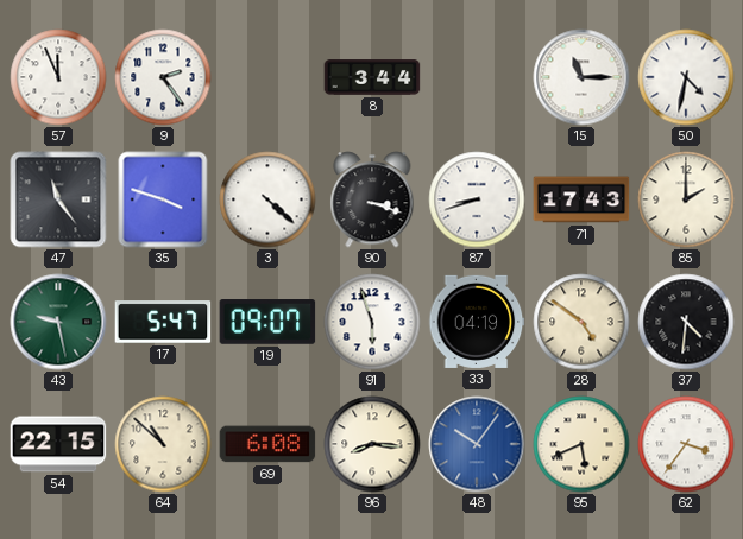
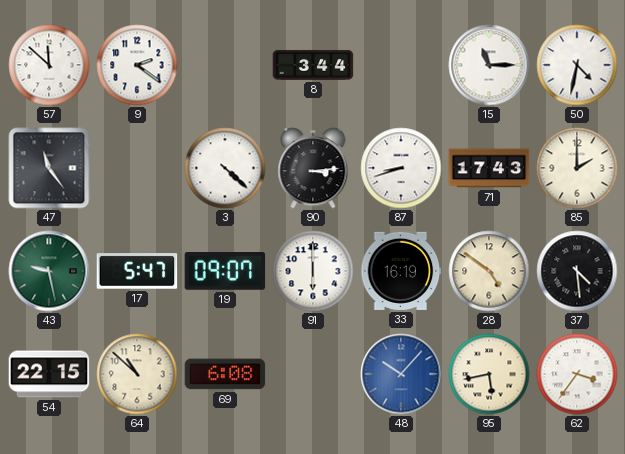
57: 11:56 -> 11:52 (49, 65)
9: 2:24 -> 2:21 (137, 65)
35: 3:48 -> none (163, 199)
90: 3:18 -> 3:14 (313, 168)
91: 5:57 -> 6:00 (313, 271)
33: 04:19 -> 16:19 (401, 271)
37: 4:31 -> 4:29 (577, 271)
96: 8:16 -> none (372, 444)
48: 10:06 -> 10:07 (401, 374)
95: 5:41 -> 5:43 (489, 374)
